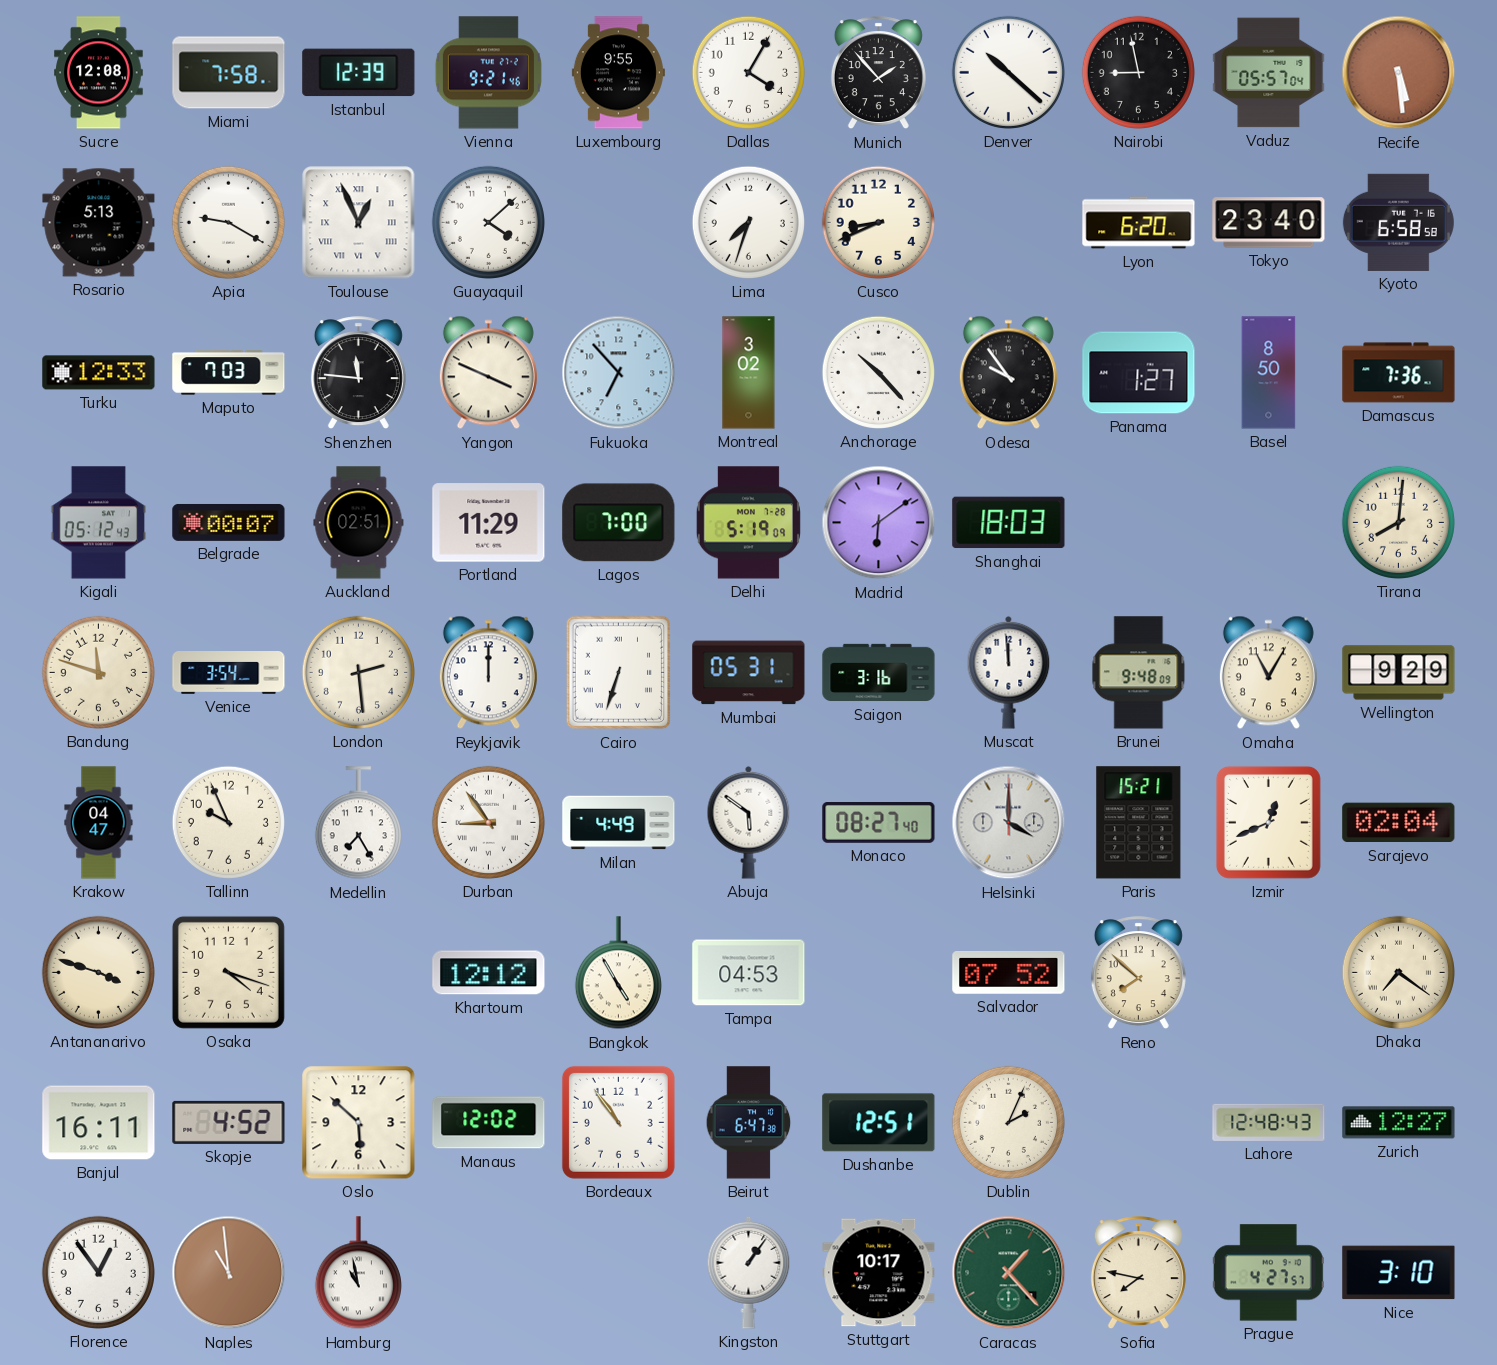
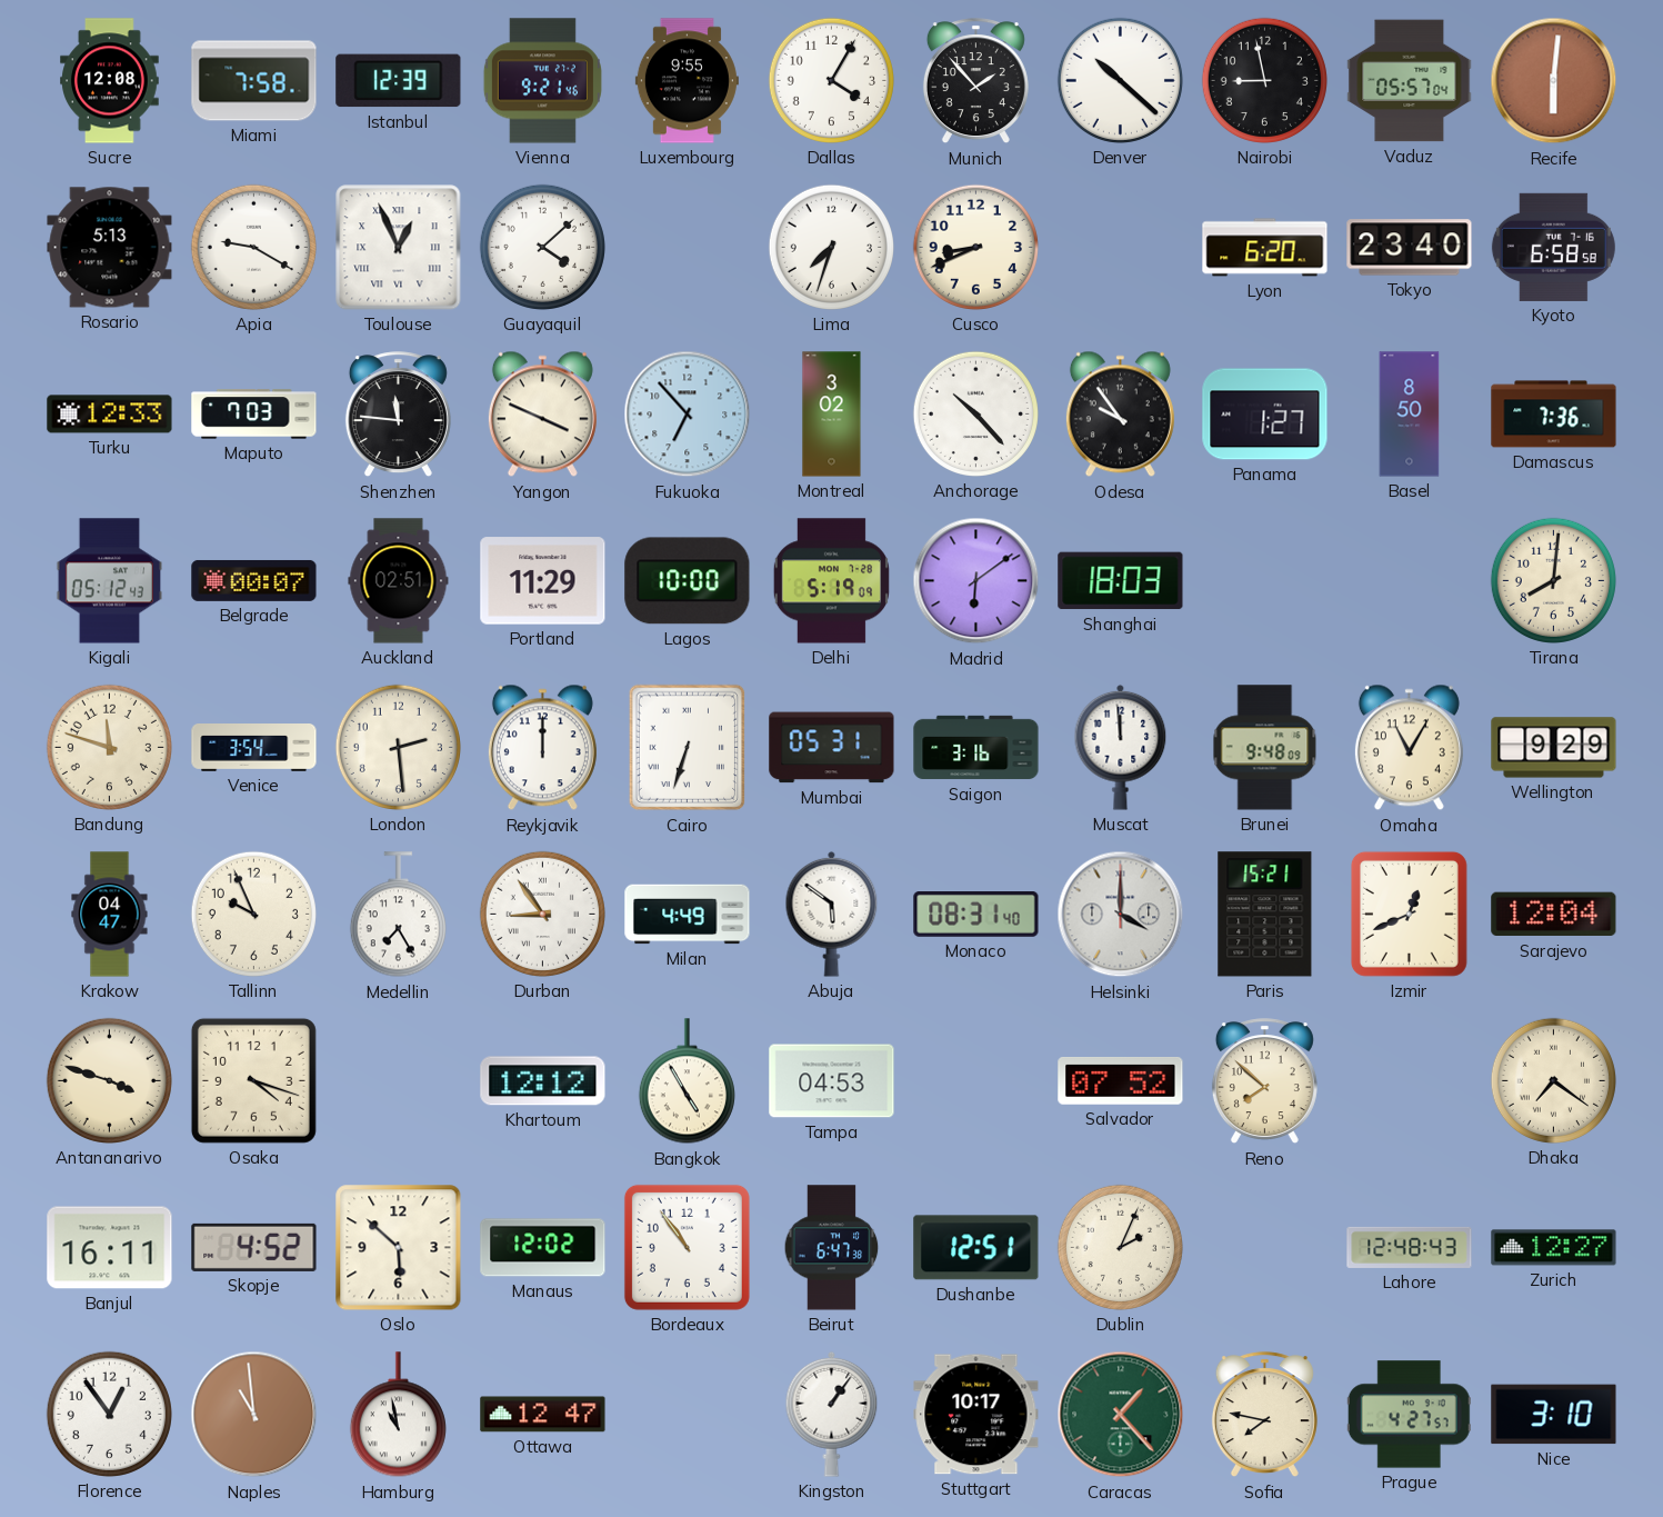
Recife: 5:29 -> 6:01 (1554, 81)
Lagos: 7:00 -> 10:00 (688, 581)
Monaco: 08:27 -> 08:31 (976, 915)
Sarajevo: 02:04 -> 12:04 (1554, 915)
Ottawa: none -> 12:47 (543, 1415)
